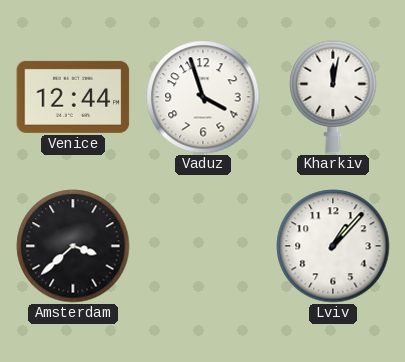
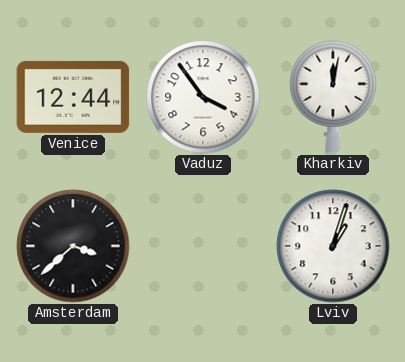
Vaduz: 3:57 -> 3:54 (203, 97)
Lviv: 1:07 -> 1:03 (333, 246)
